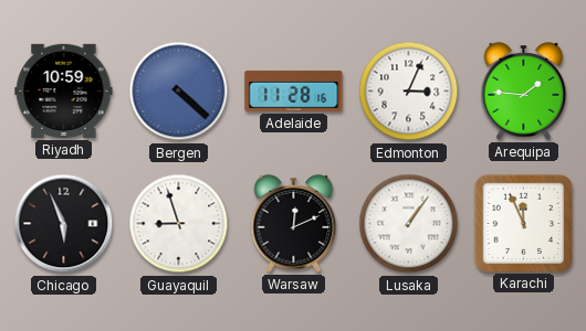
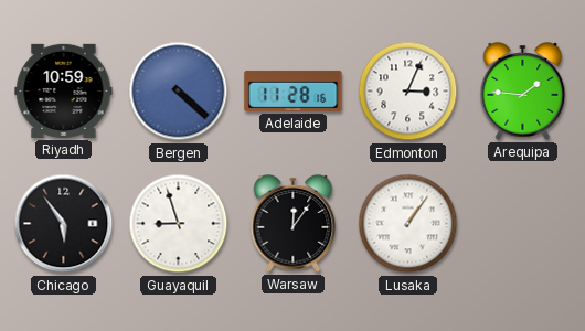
Chicago: 5:56 -> 5:54 (64, 224)
Warsaw: 12:11 -> 12:06 (294, 224)
Karachi: 11:56 -> none (523, 223)
